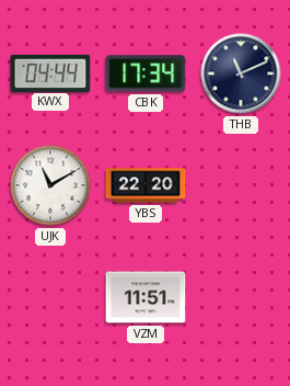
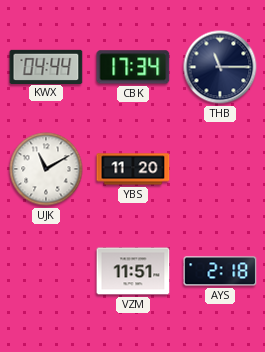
THB: 11:11 -> 11:15 (220, 67)
YBS: 22:20 -> 11:20 (133, 169)
AYS: none -> 2:18 (220, 271)
